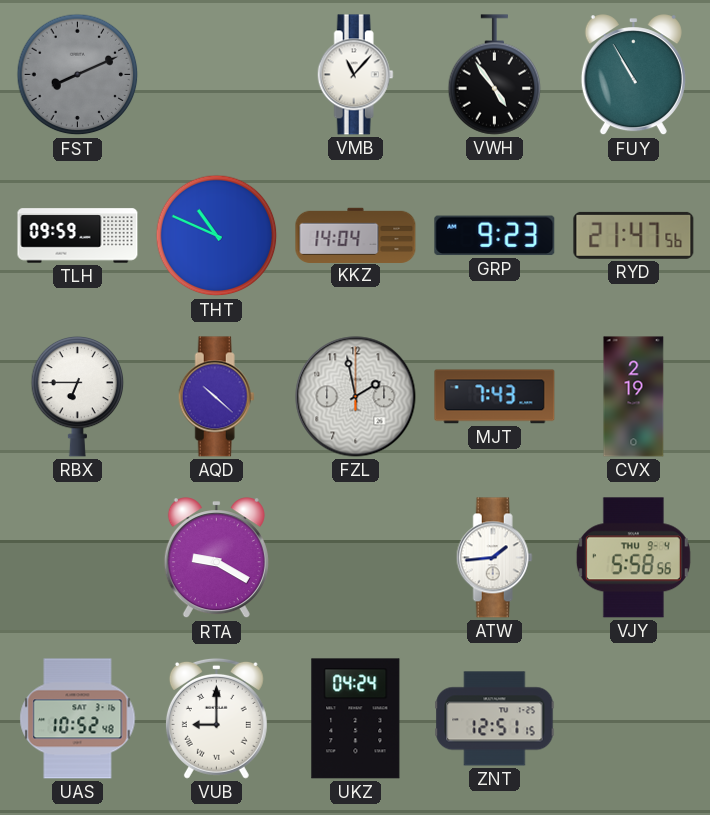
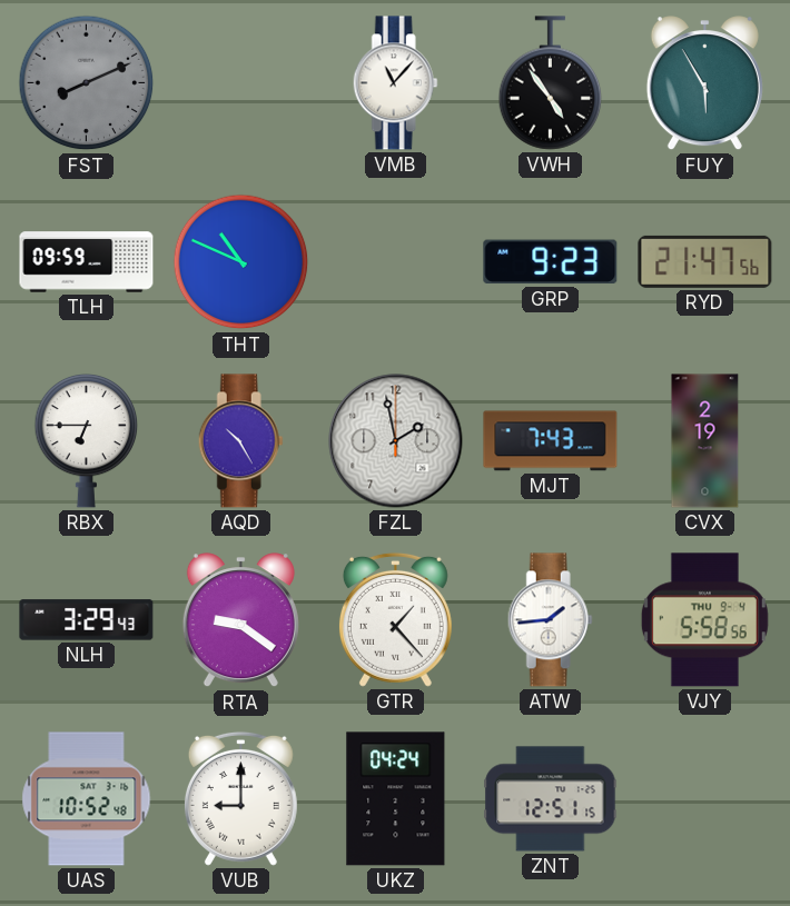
FUY: 10:55 -> 5:55 (704, 83)
KKZ: 14:04 -> none (356, 235)
AQD: 10:22 -> 10:25 (240, 441)
NLH: none -> 3:29 (87, 620)
RTA: 9:20 -> 9:21 (240, 620)
GTR: none -> 1:23 (395, 619)
